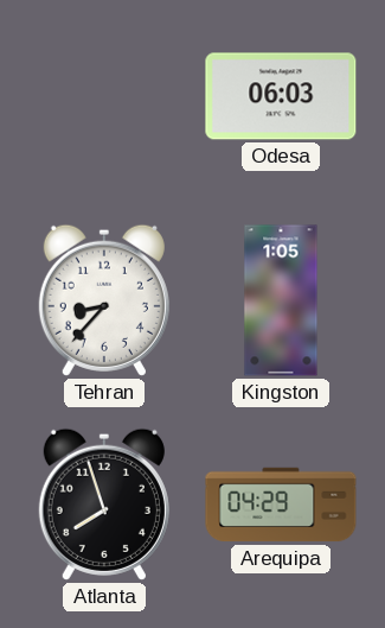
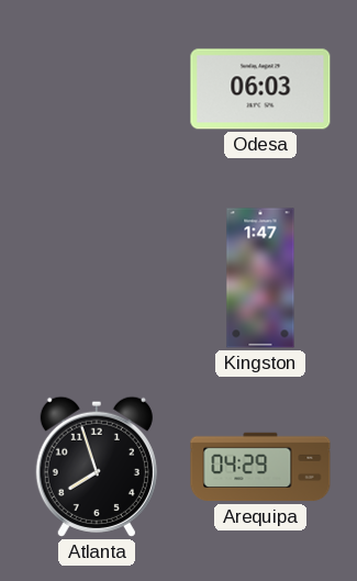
Tehran: 8:37 -> none (104, 300)
Kingston: 1:05 -> 1:47 (260, 278)
